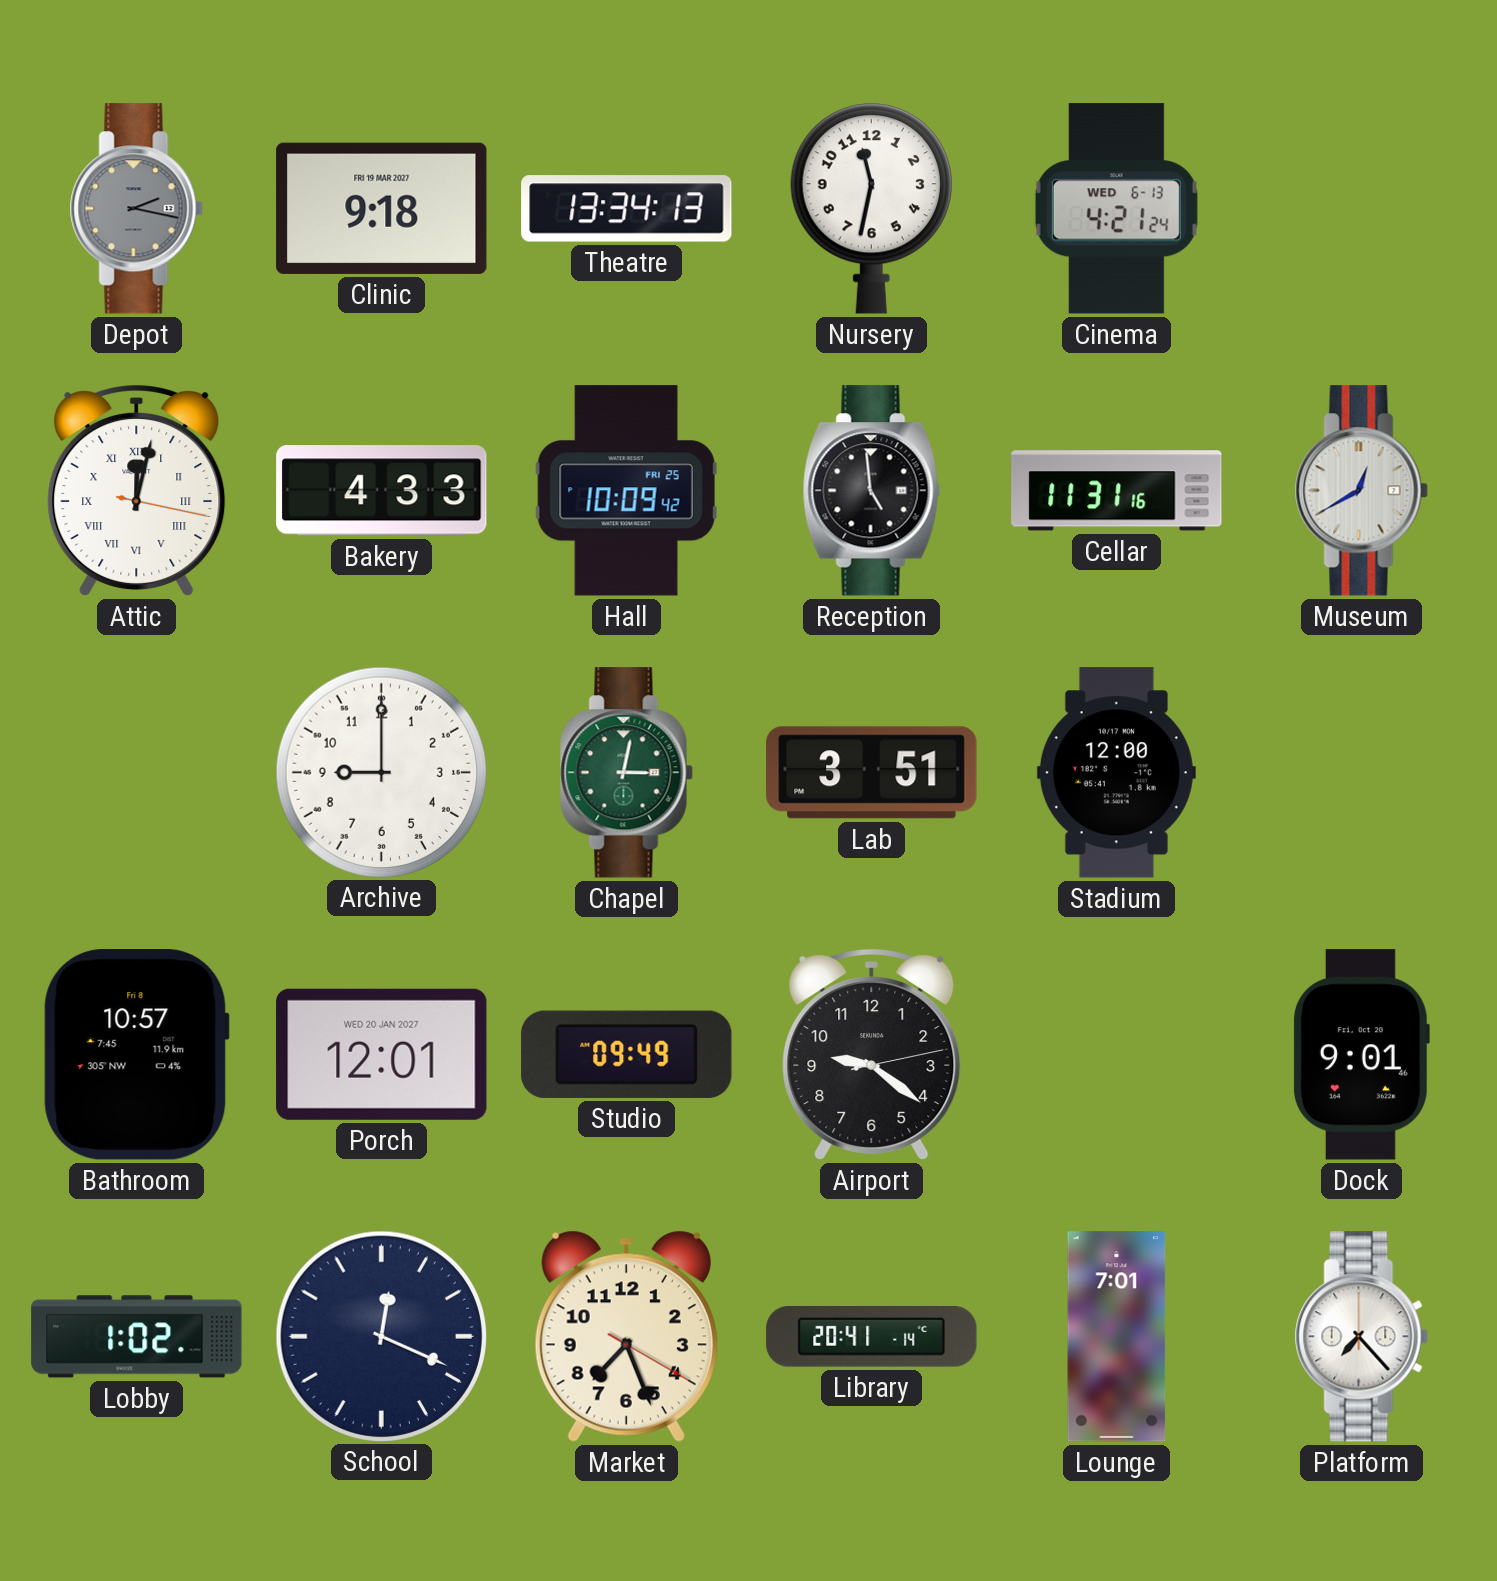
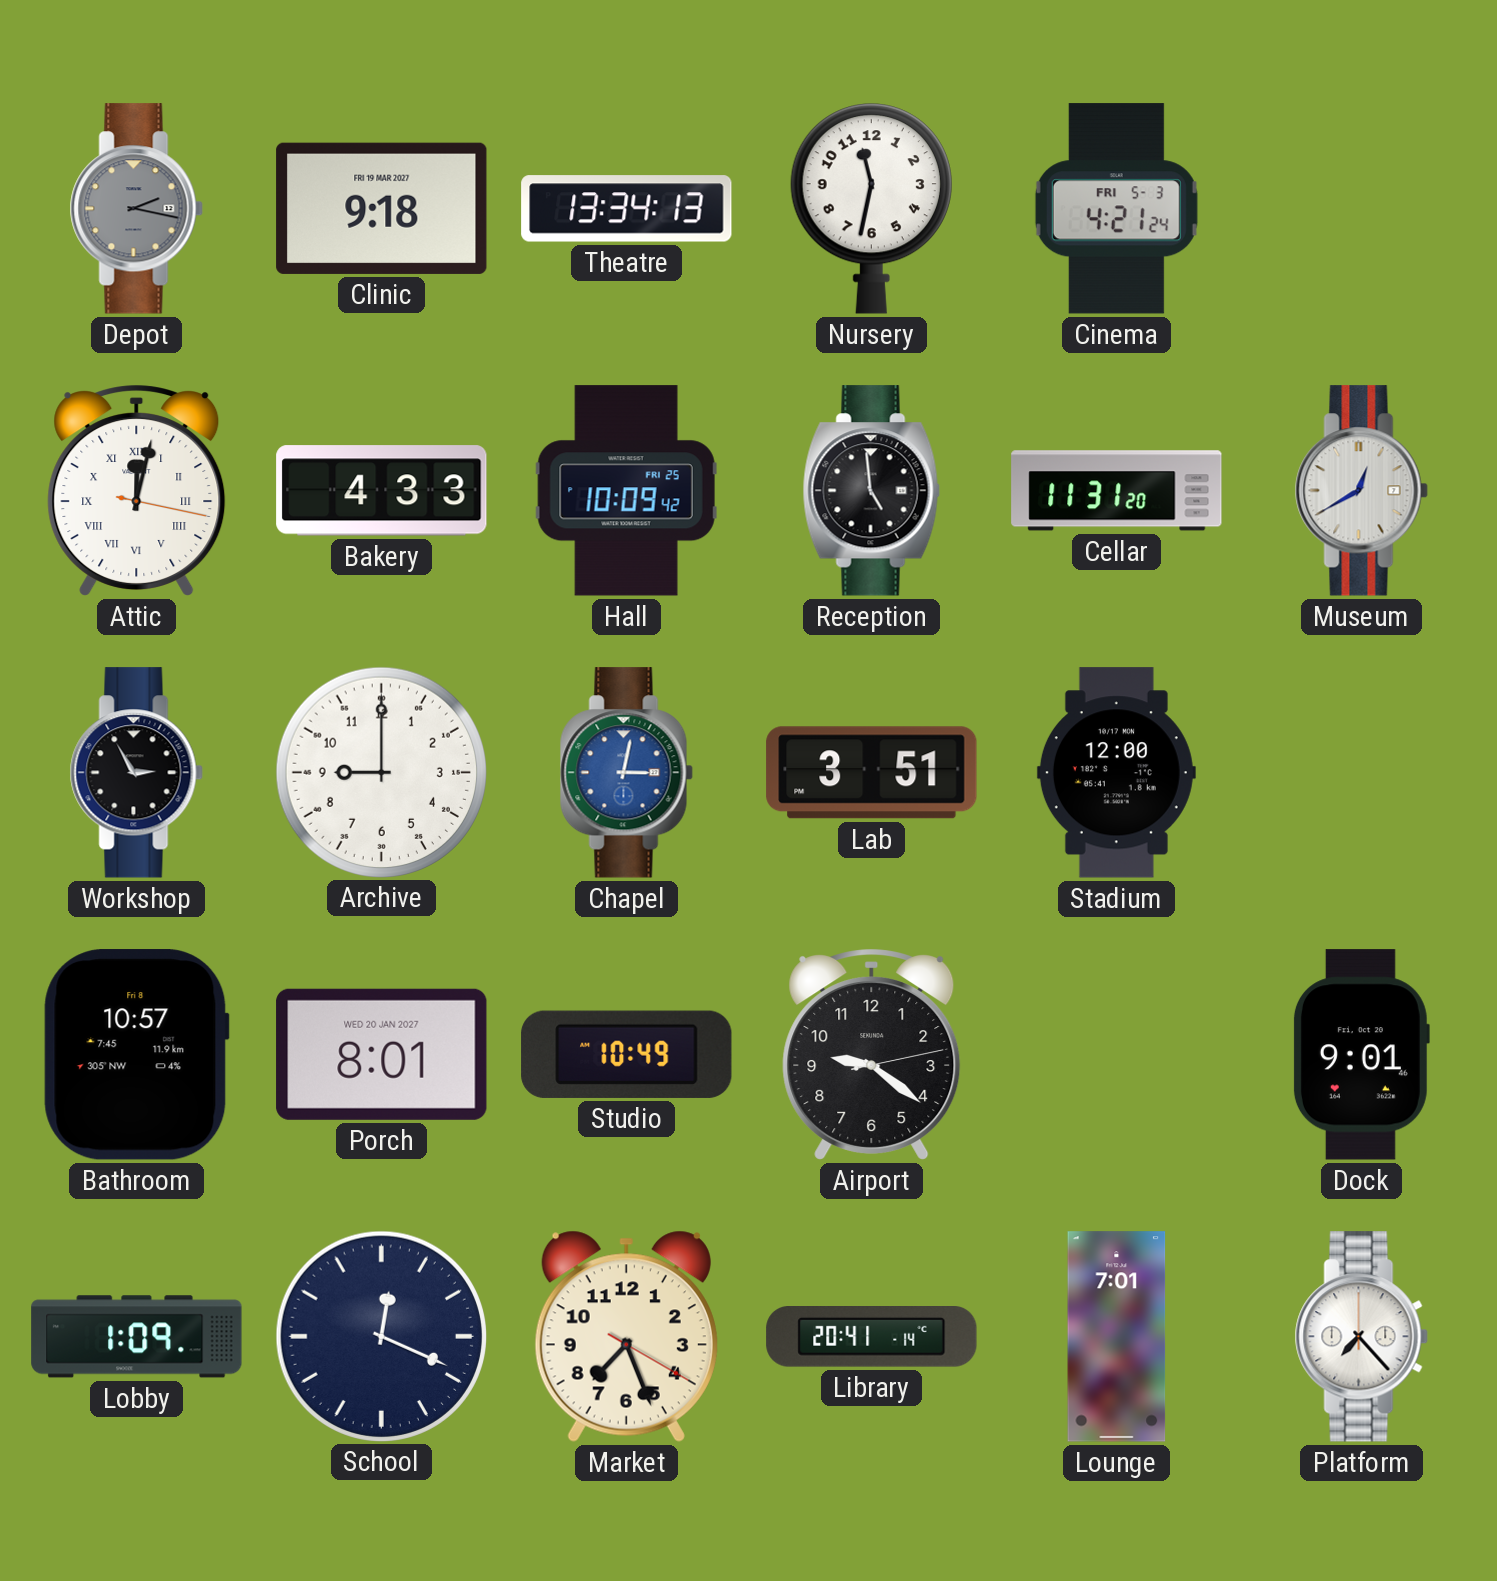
Cinema date: WED 6-13 -> FRI 5-3 (1116, 209)
Cellar: 11:31:16 -> 11:31:20 (1117, 491)
Workshop: none -> 2:55 (136, 773)
Chapel dial: green -> blue (626, 773)
Porch: 12:01 -> 8:01 (382, 1054)
Studio: 09:49 -> 10:49 (627, 1054)
Lobby: 1:02 -> 1:09 (137, 1337)
